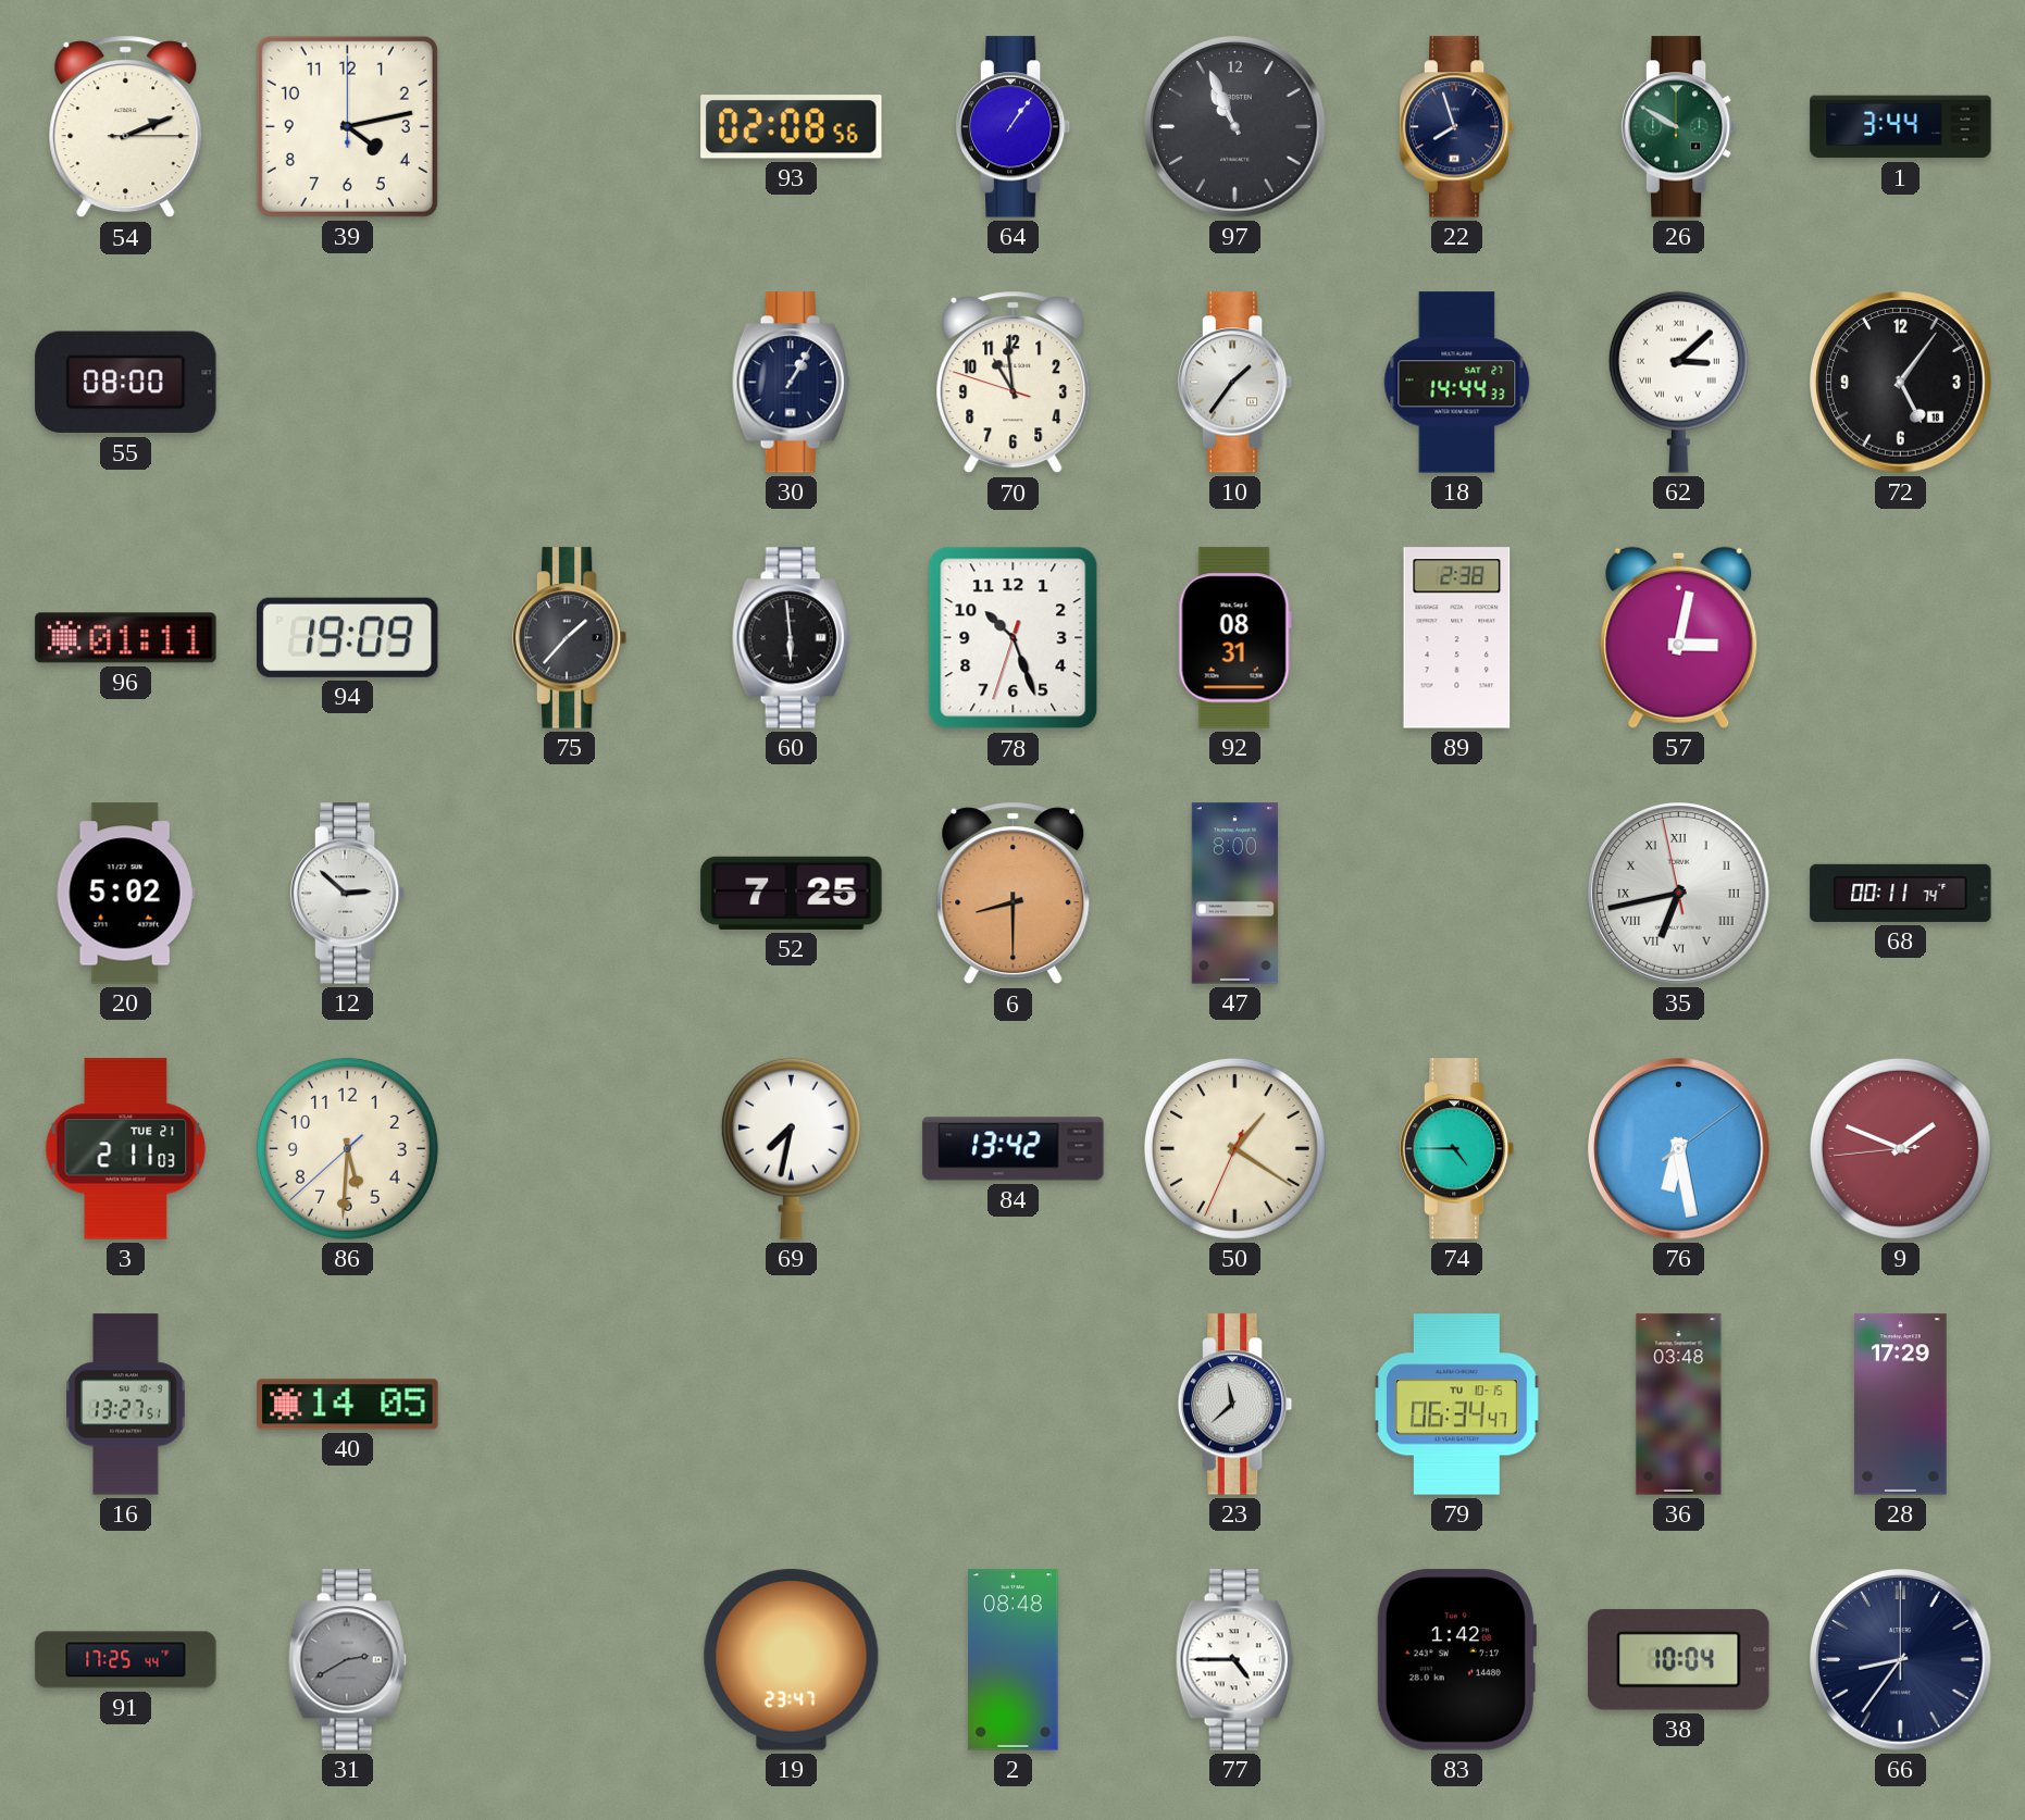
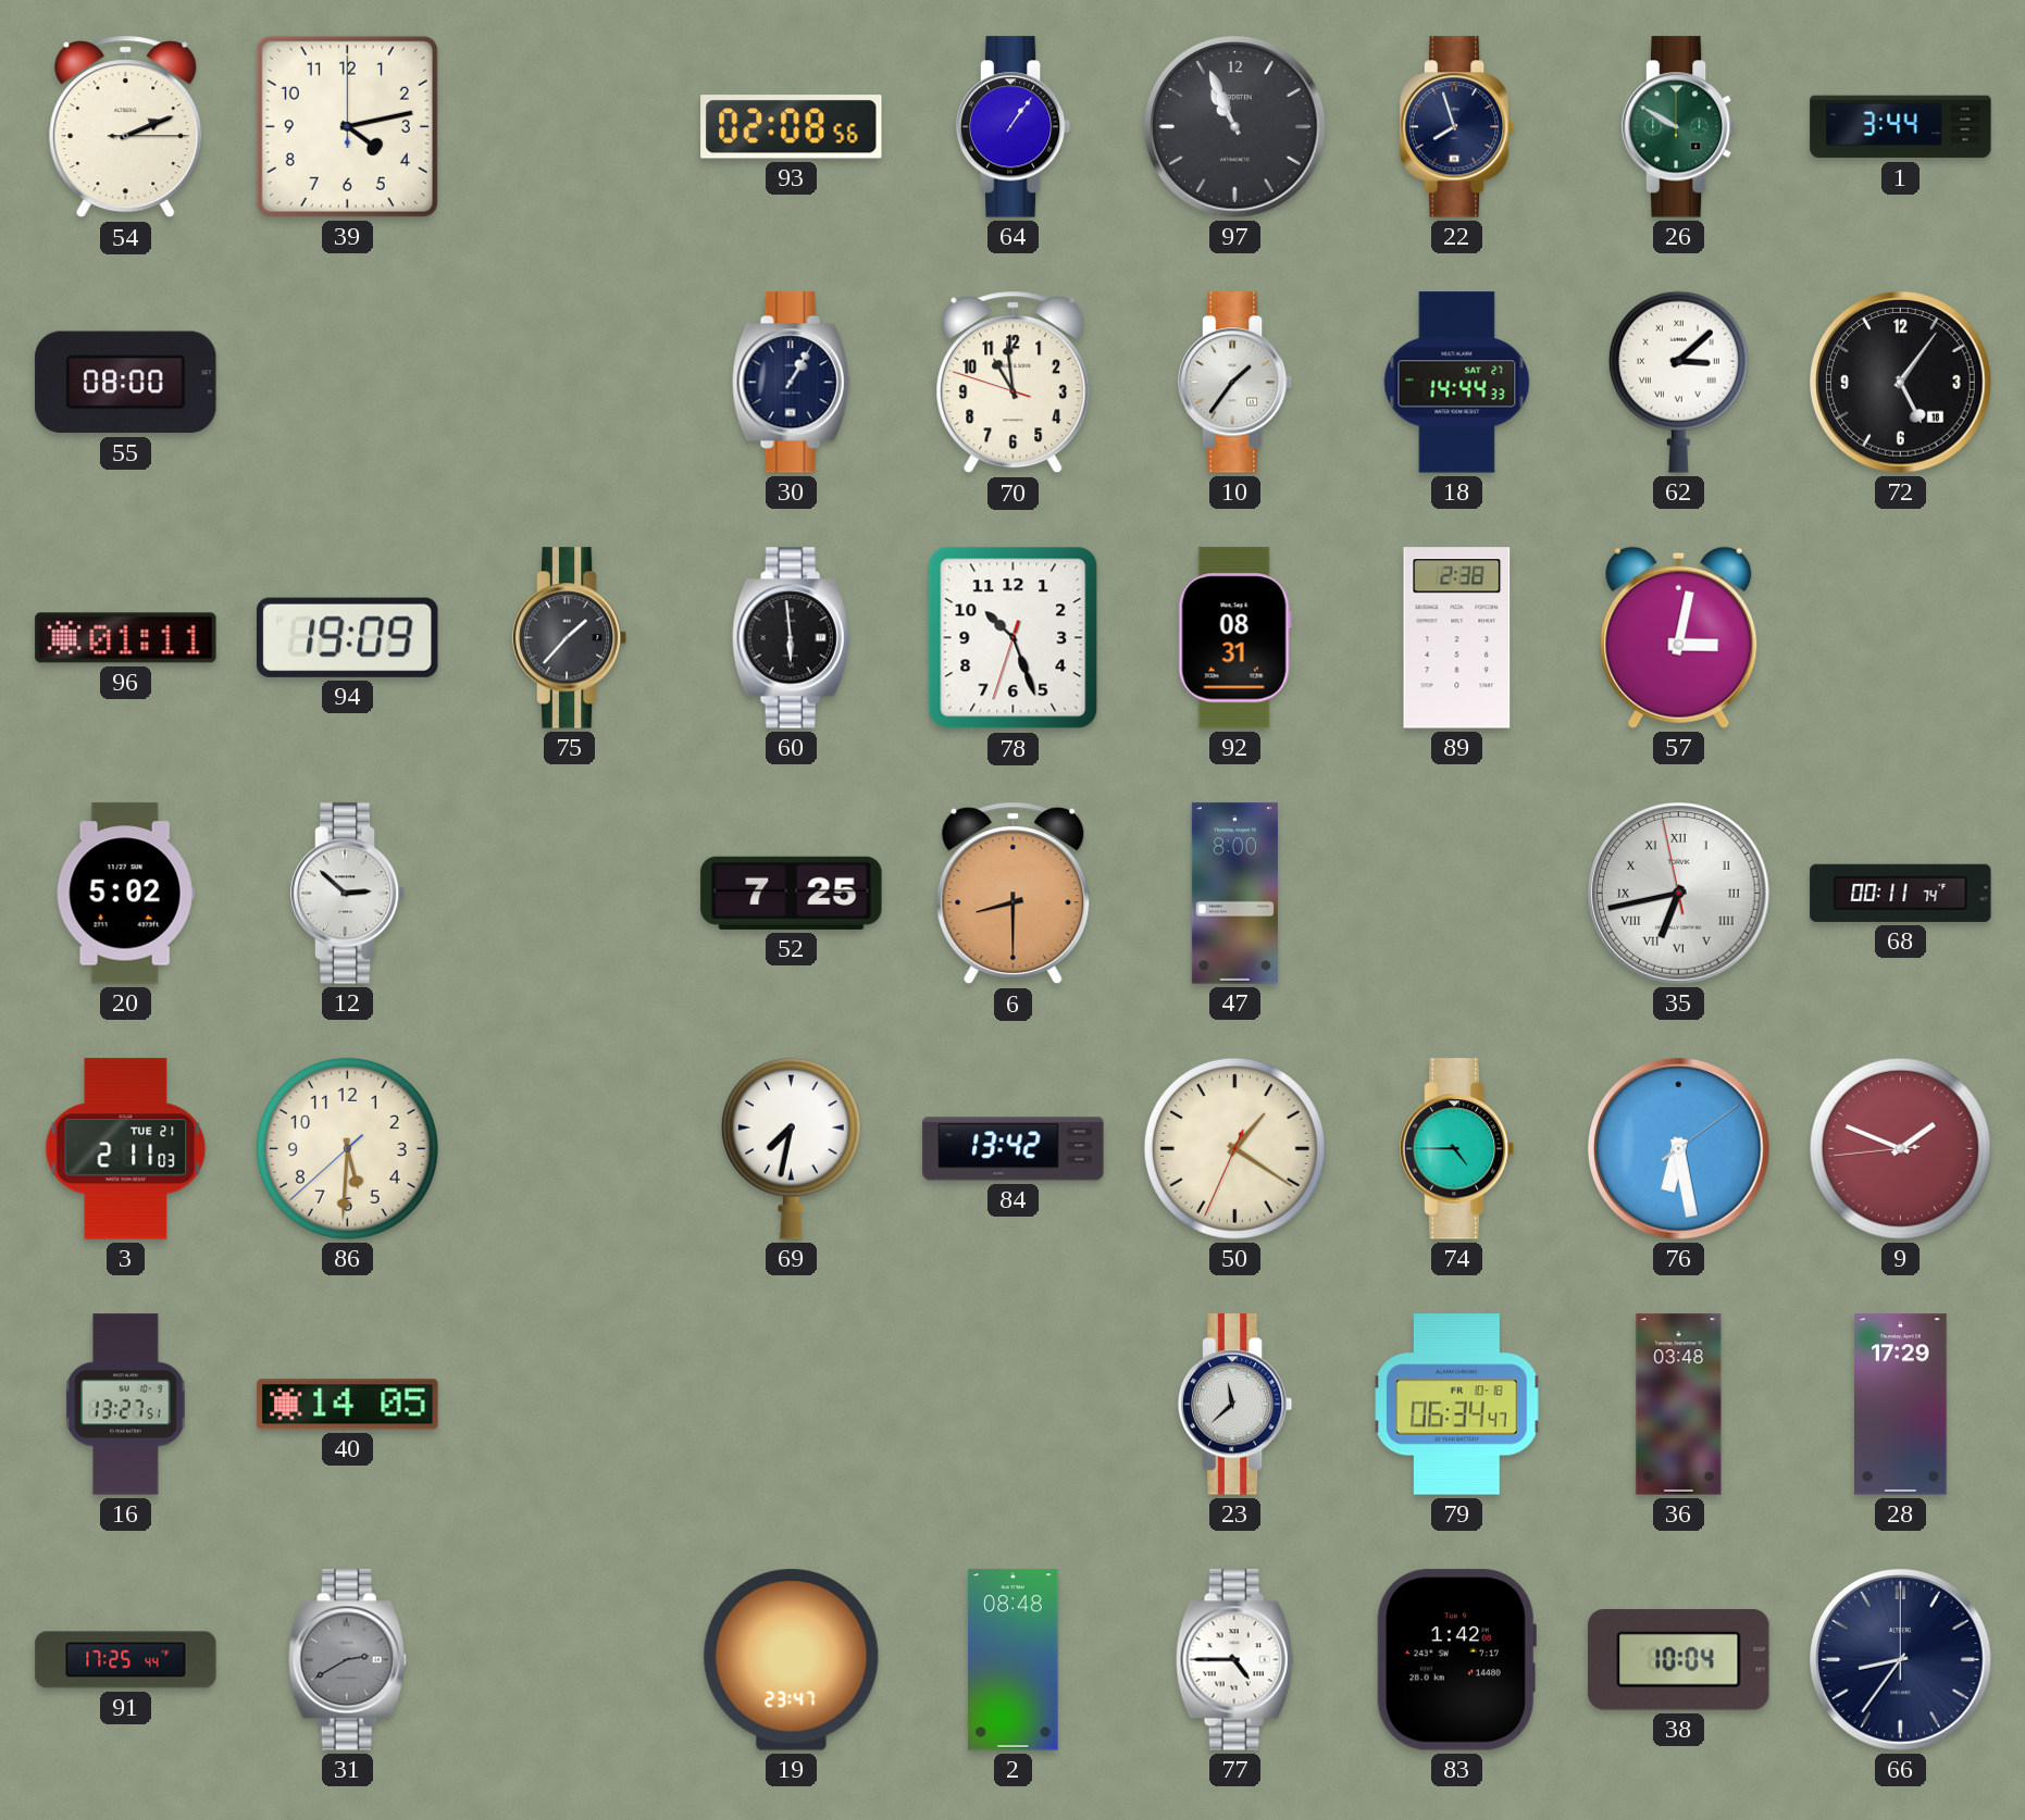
79 date: TU 10-15 -> FR 10-18 (1457, 1405)
